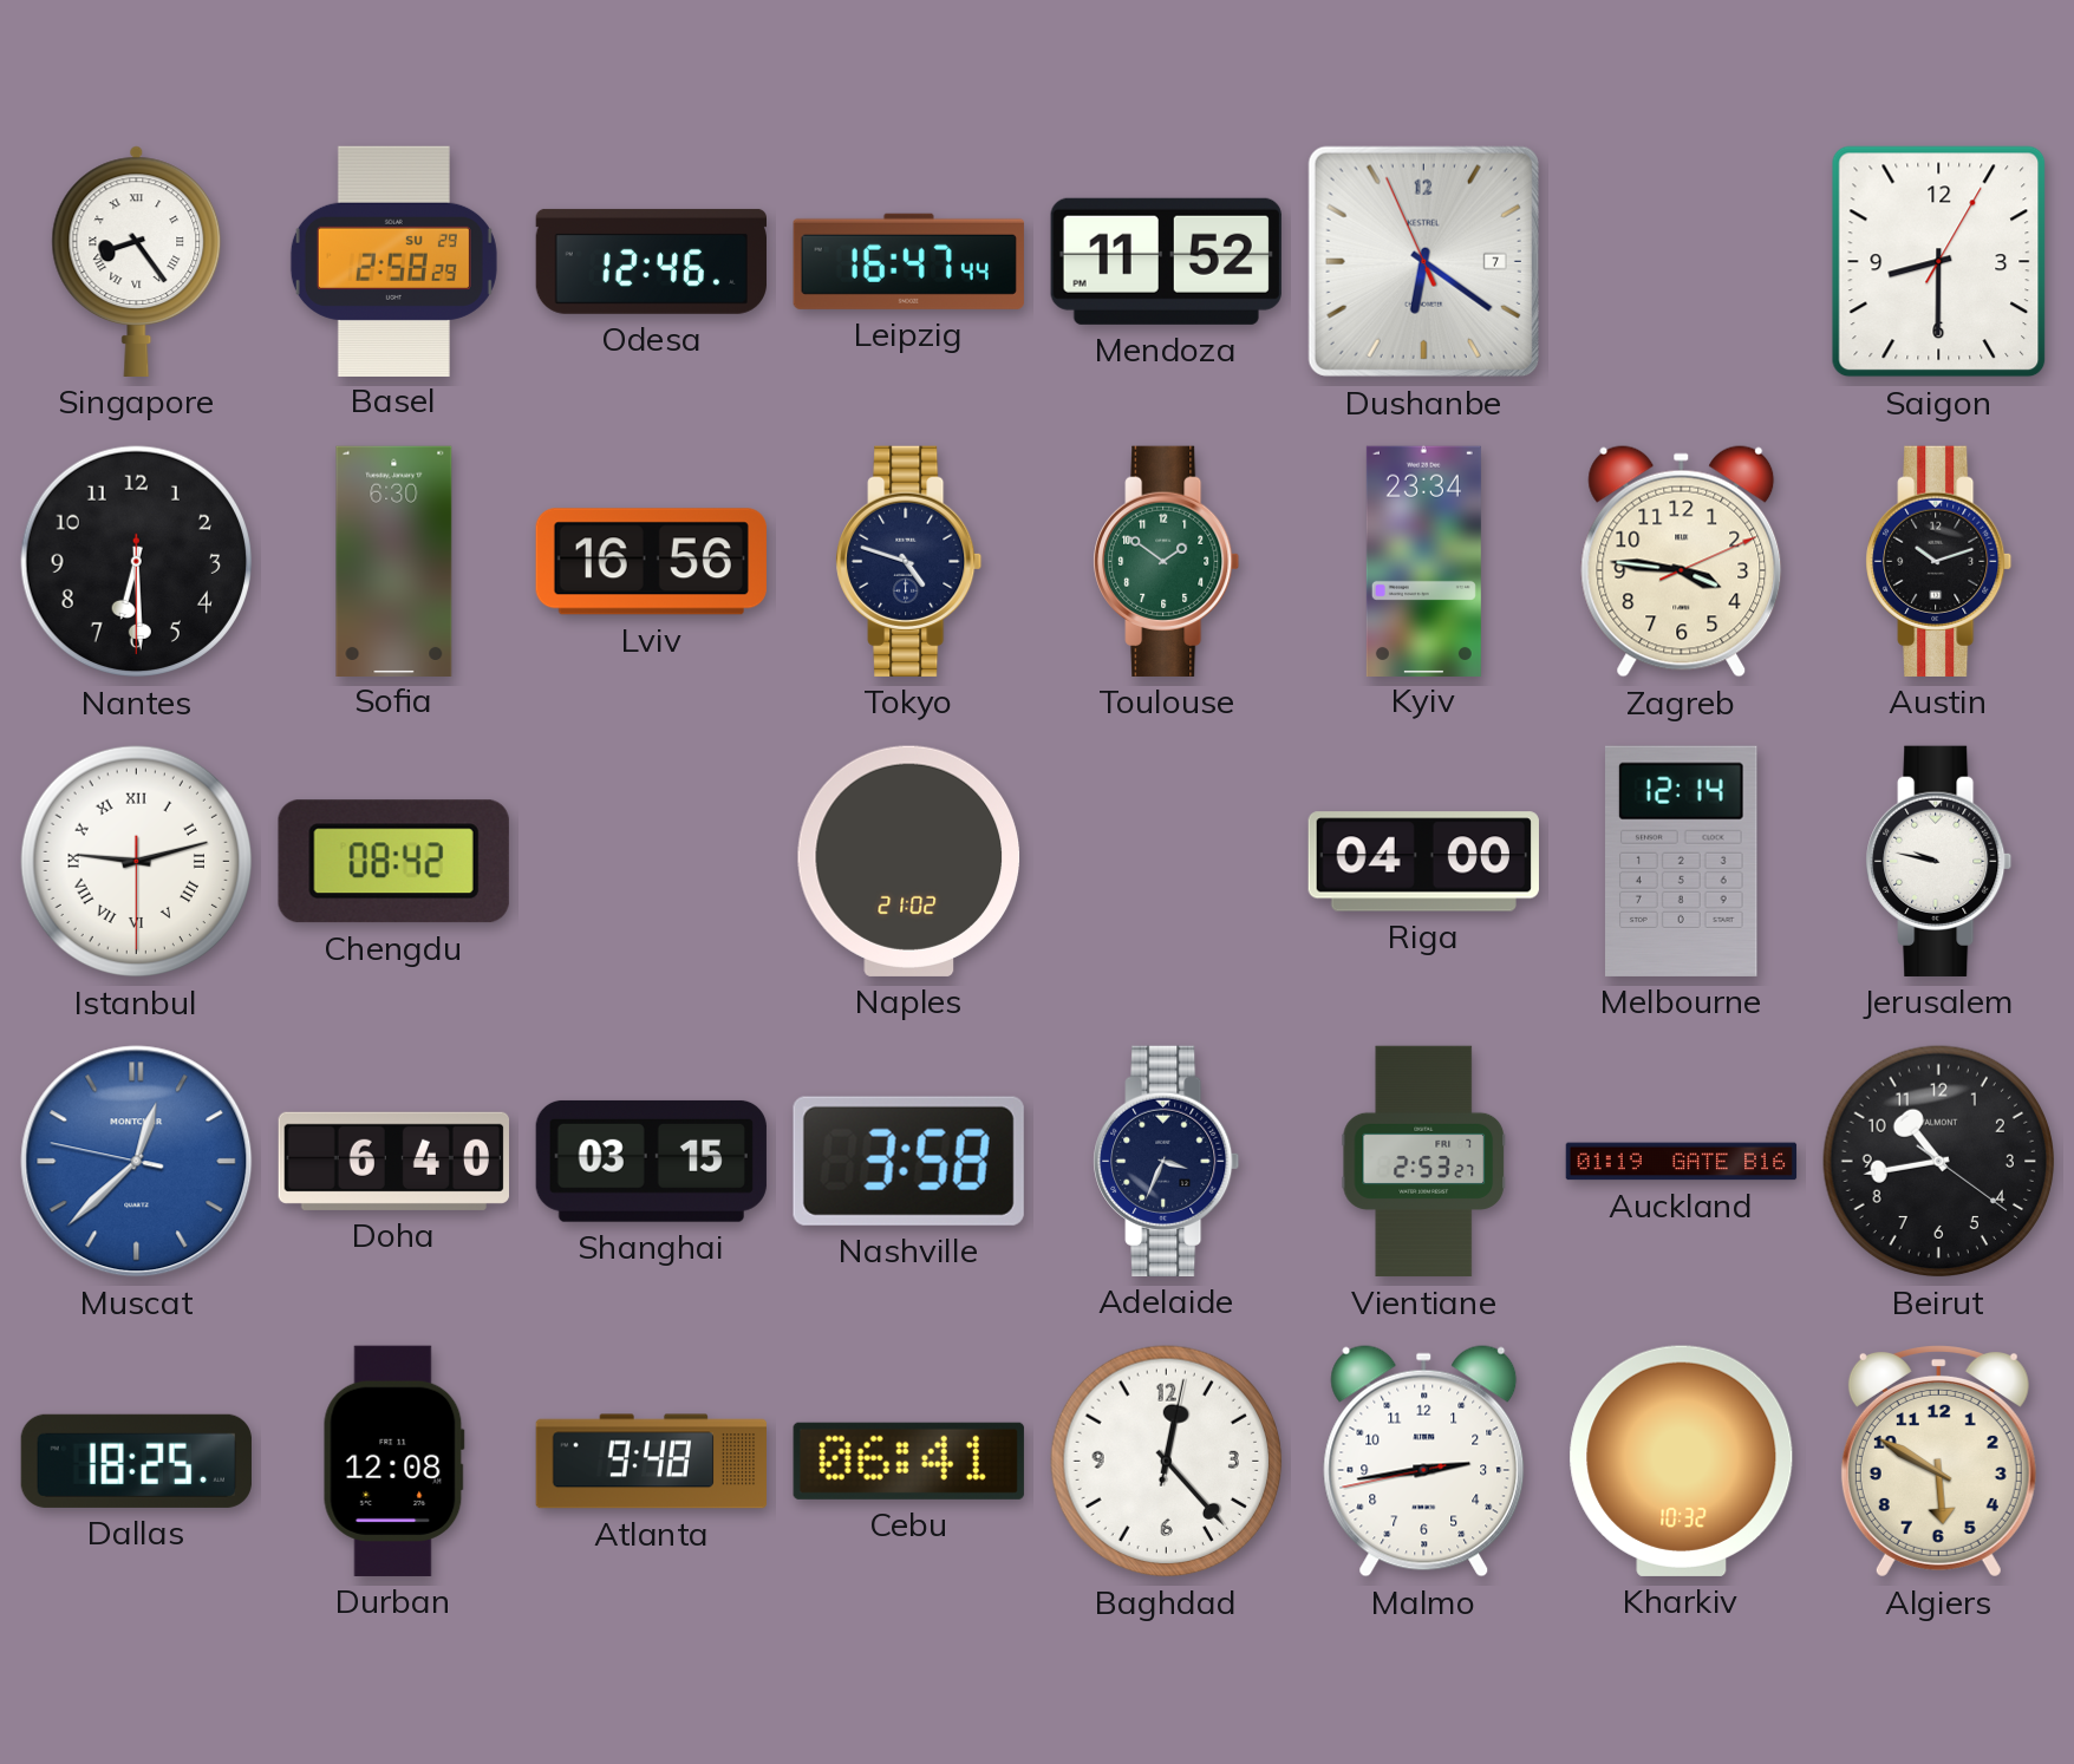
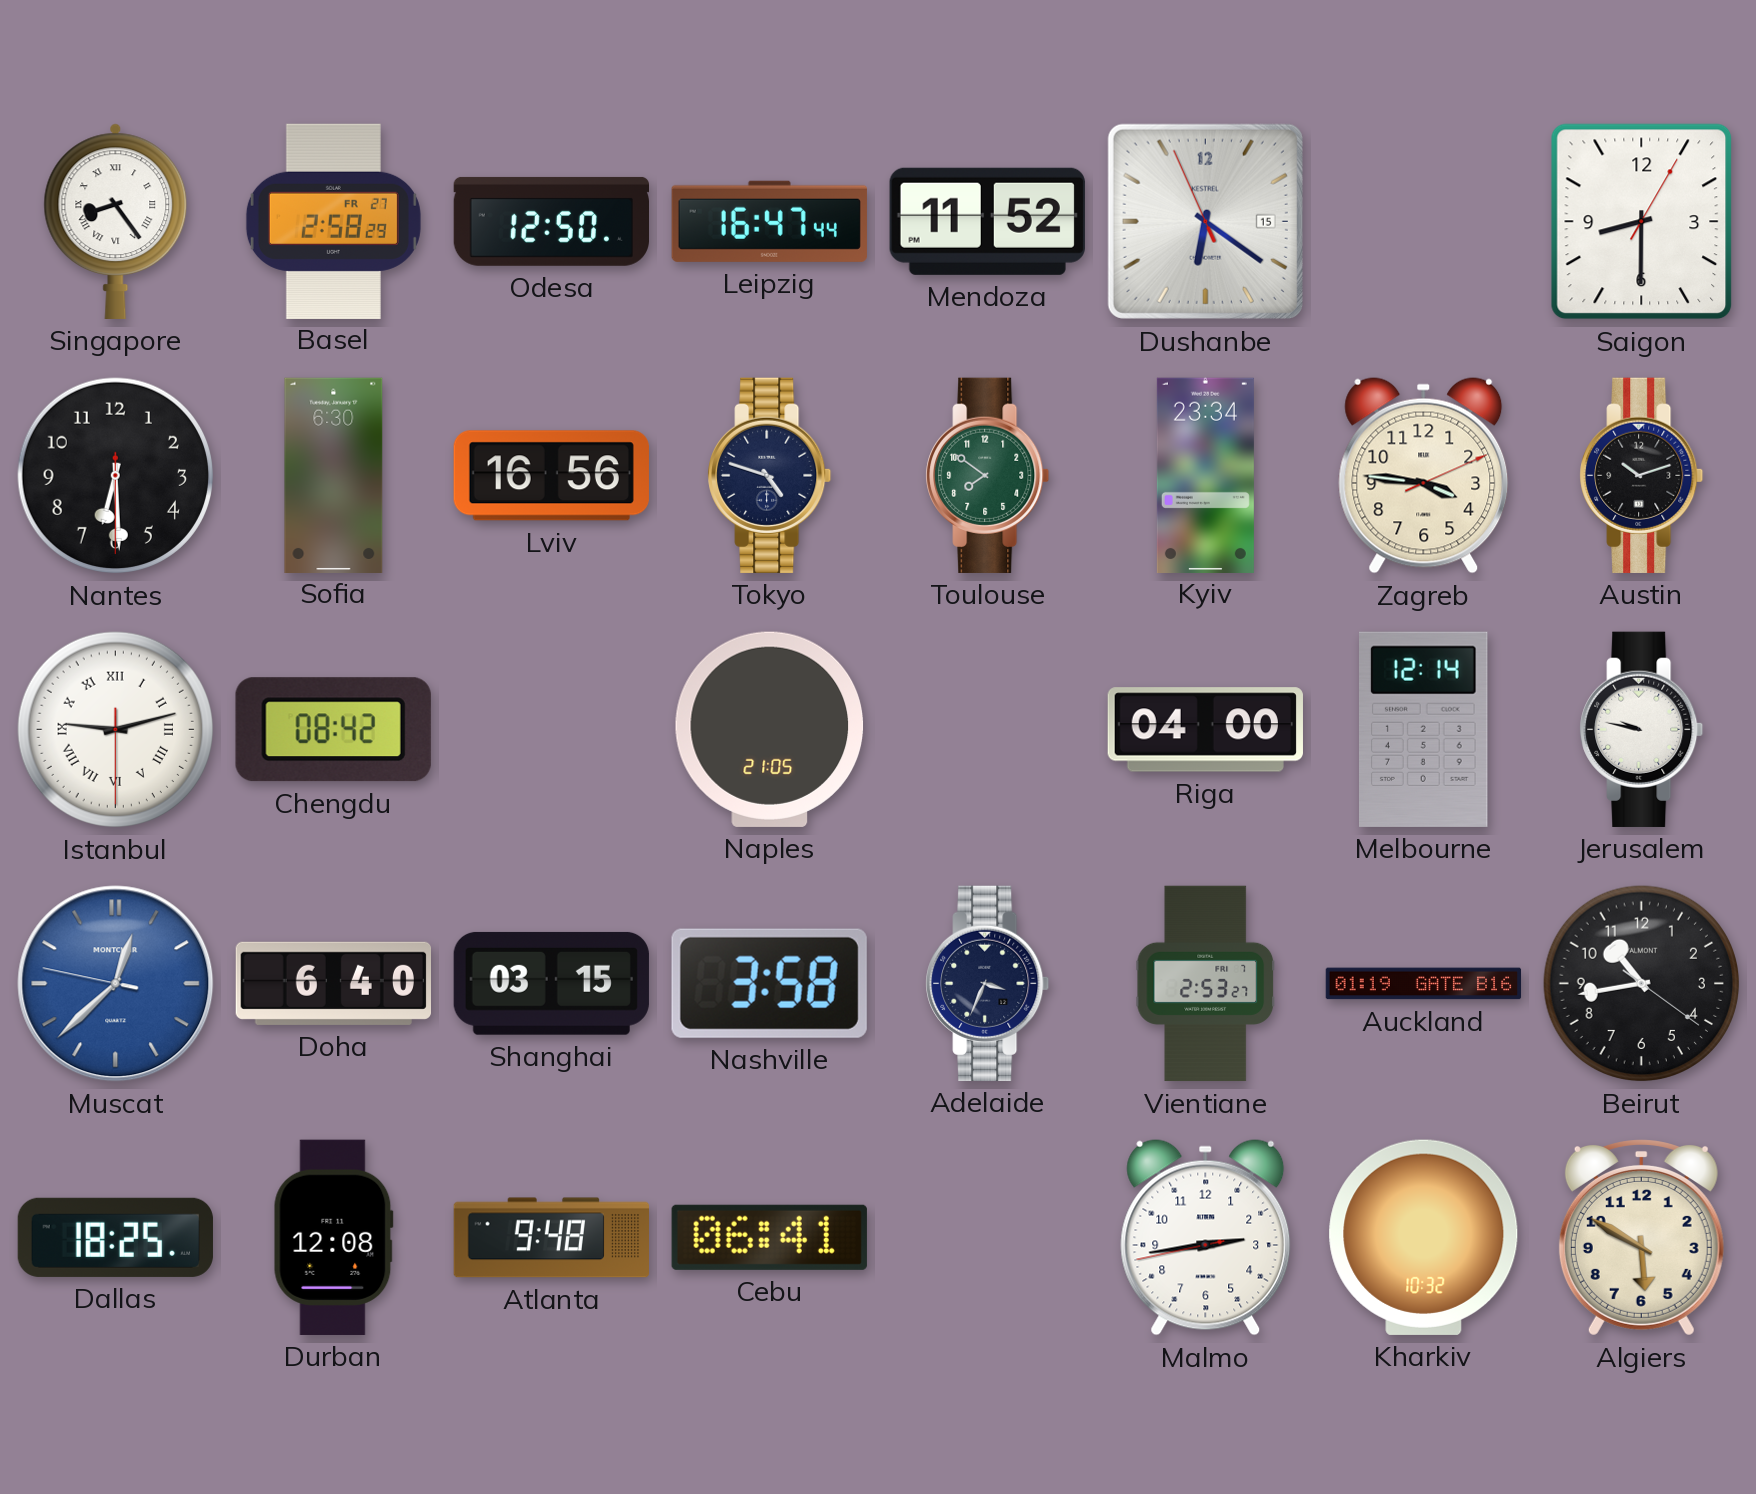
Basel date: SU 29 -> FR 27 (333, 221)
Odesa: 12:46 -> 12:50 (551, 221)
Dushanbe date: 7 -> 15 (1205, 221)
Toulouse: 1:51 -> 7:51 (988, 475)
Naples: 21:02 -> 21:05 (770, 729)
Baghdad: 12:23 -> none (1167, 1462)
